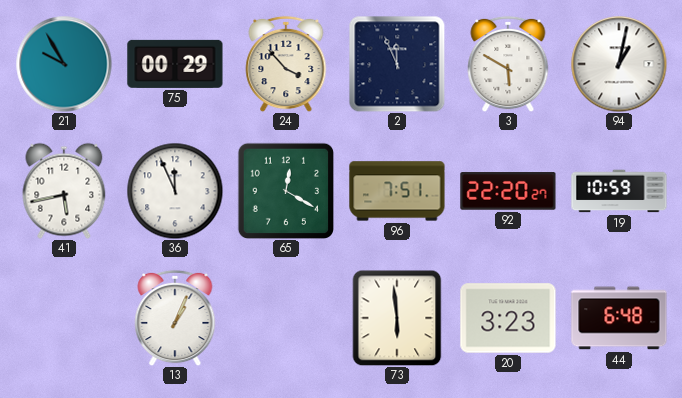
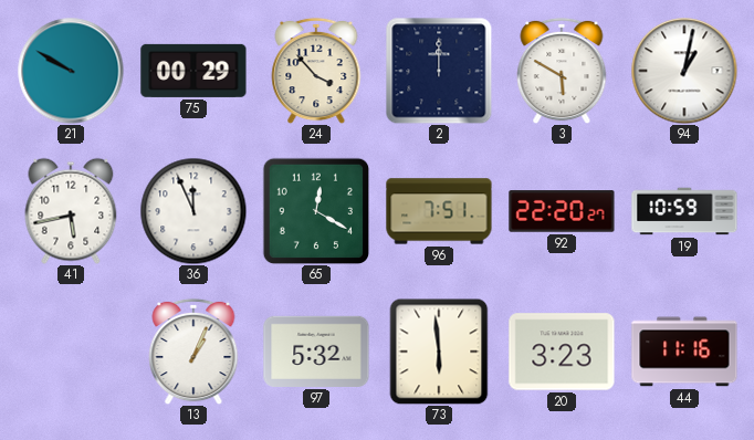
21: 9:55 -> 9:50 (71, 71)
2: 11:56 -> 12:00 (439, 71)
97: none -> 5:32 (316, 352)
44: 6:48 -> 11:16 (684, 352)
